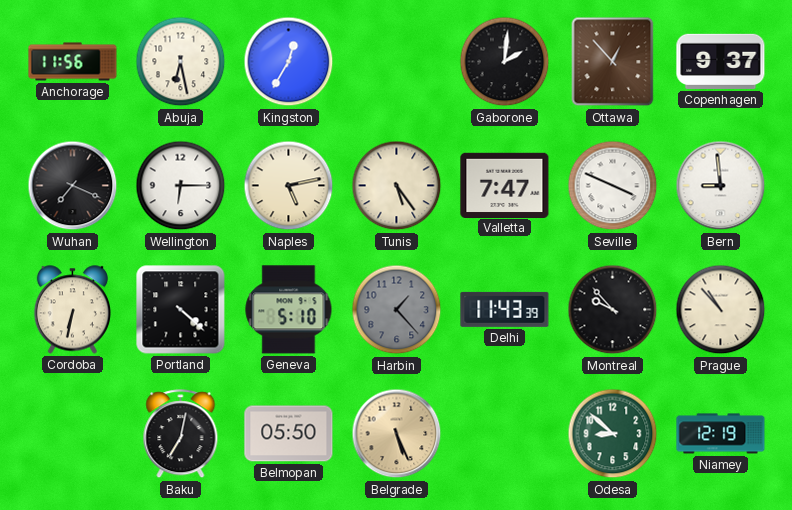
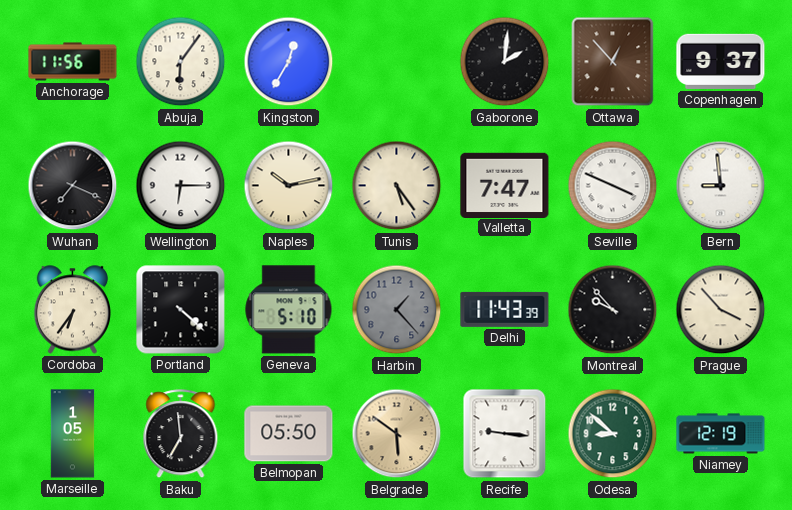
Abuja: 6:28 -> 6:06 (181, 62)
Naples: 5:13 -> 10:13 (289, 186)
Cordoba: 6:32 -> 6:36 (72, 310)
Prague: 10:53 -> 3:53 (721, 310)
Marseille: none -> 1:05 (73, 434)
Baku: 7:02 -> 6:59 (181, 434)
Belgrade: 5:26 -> 5:51 (397, 434)
Recife: none -> 9:16 (505, 434)
